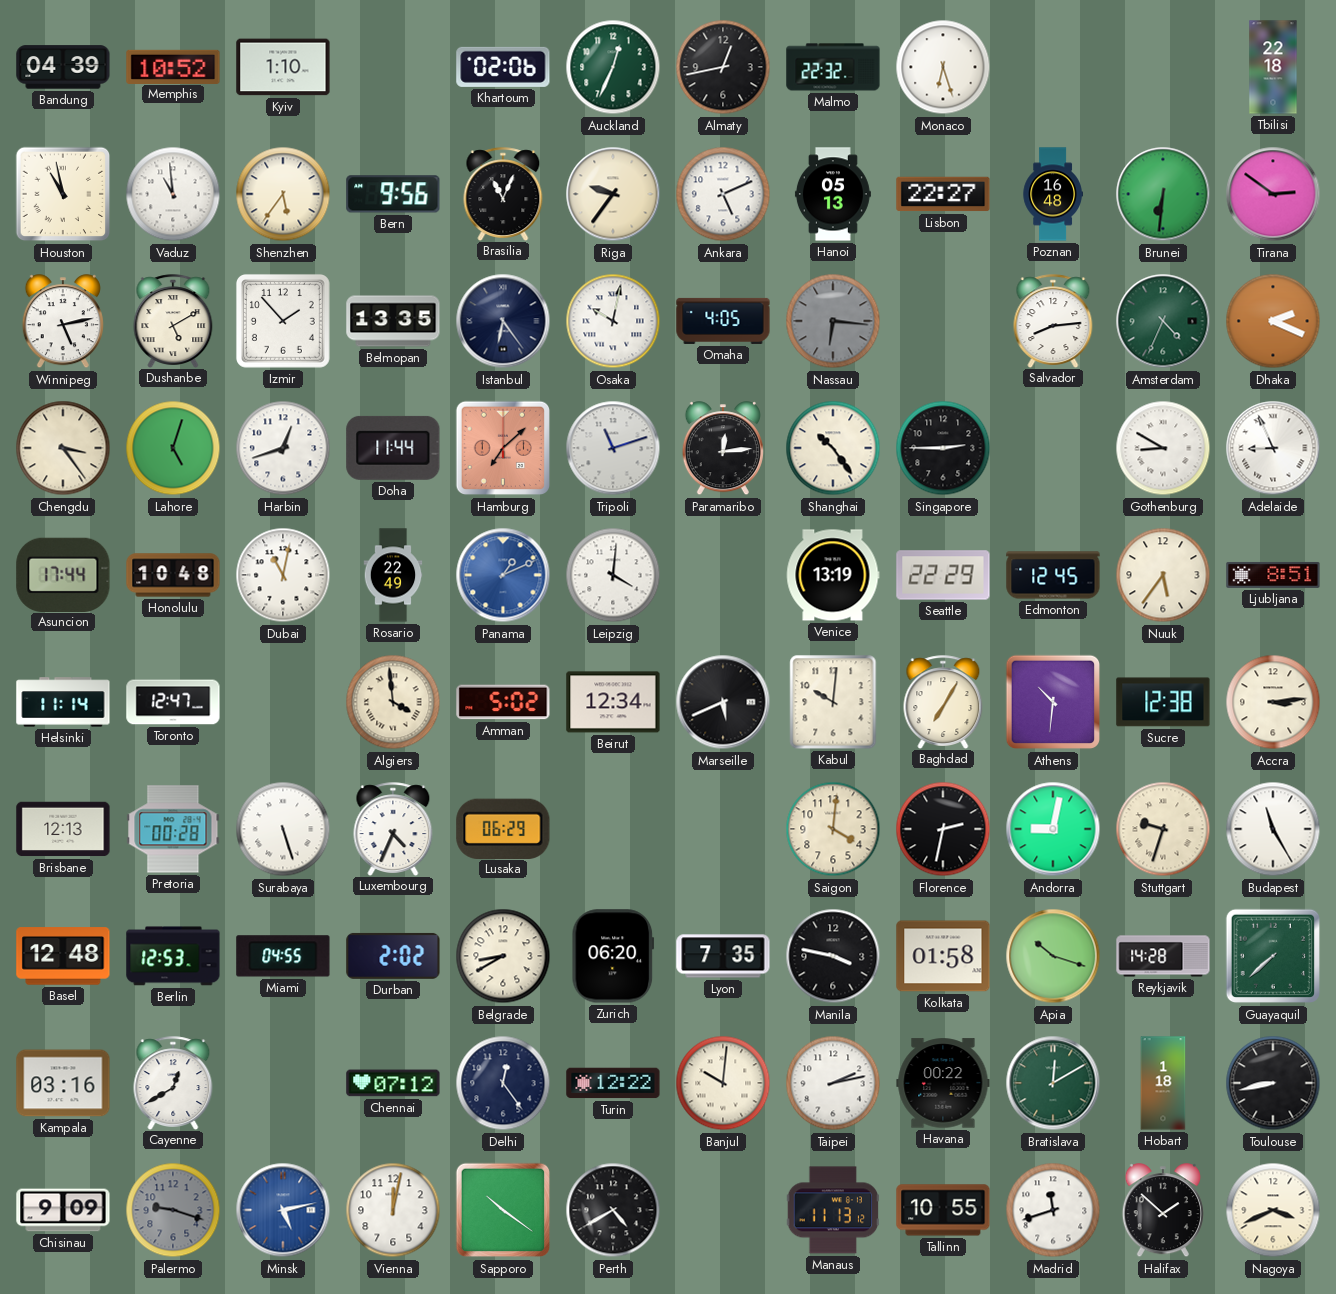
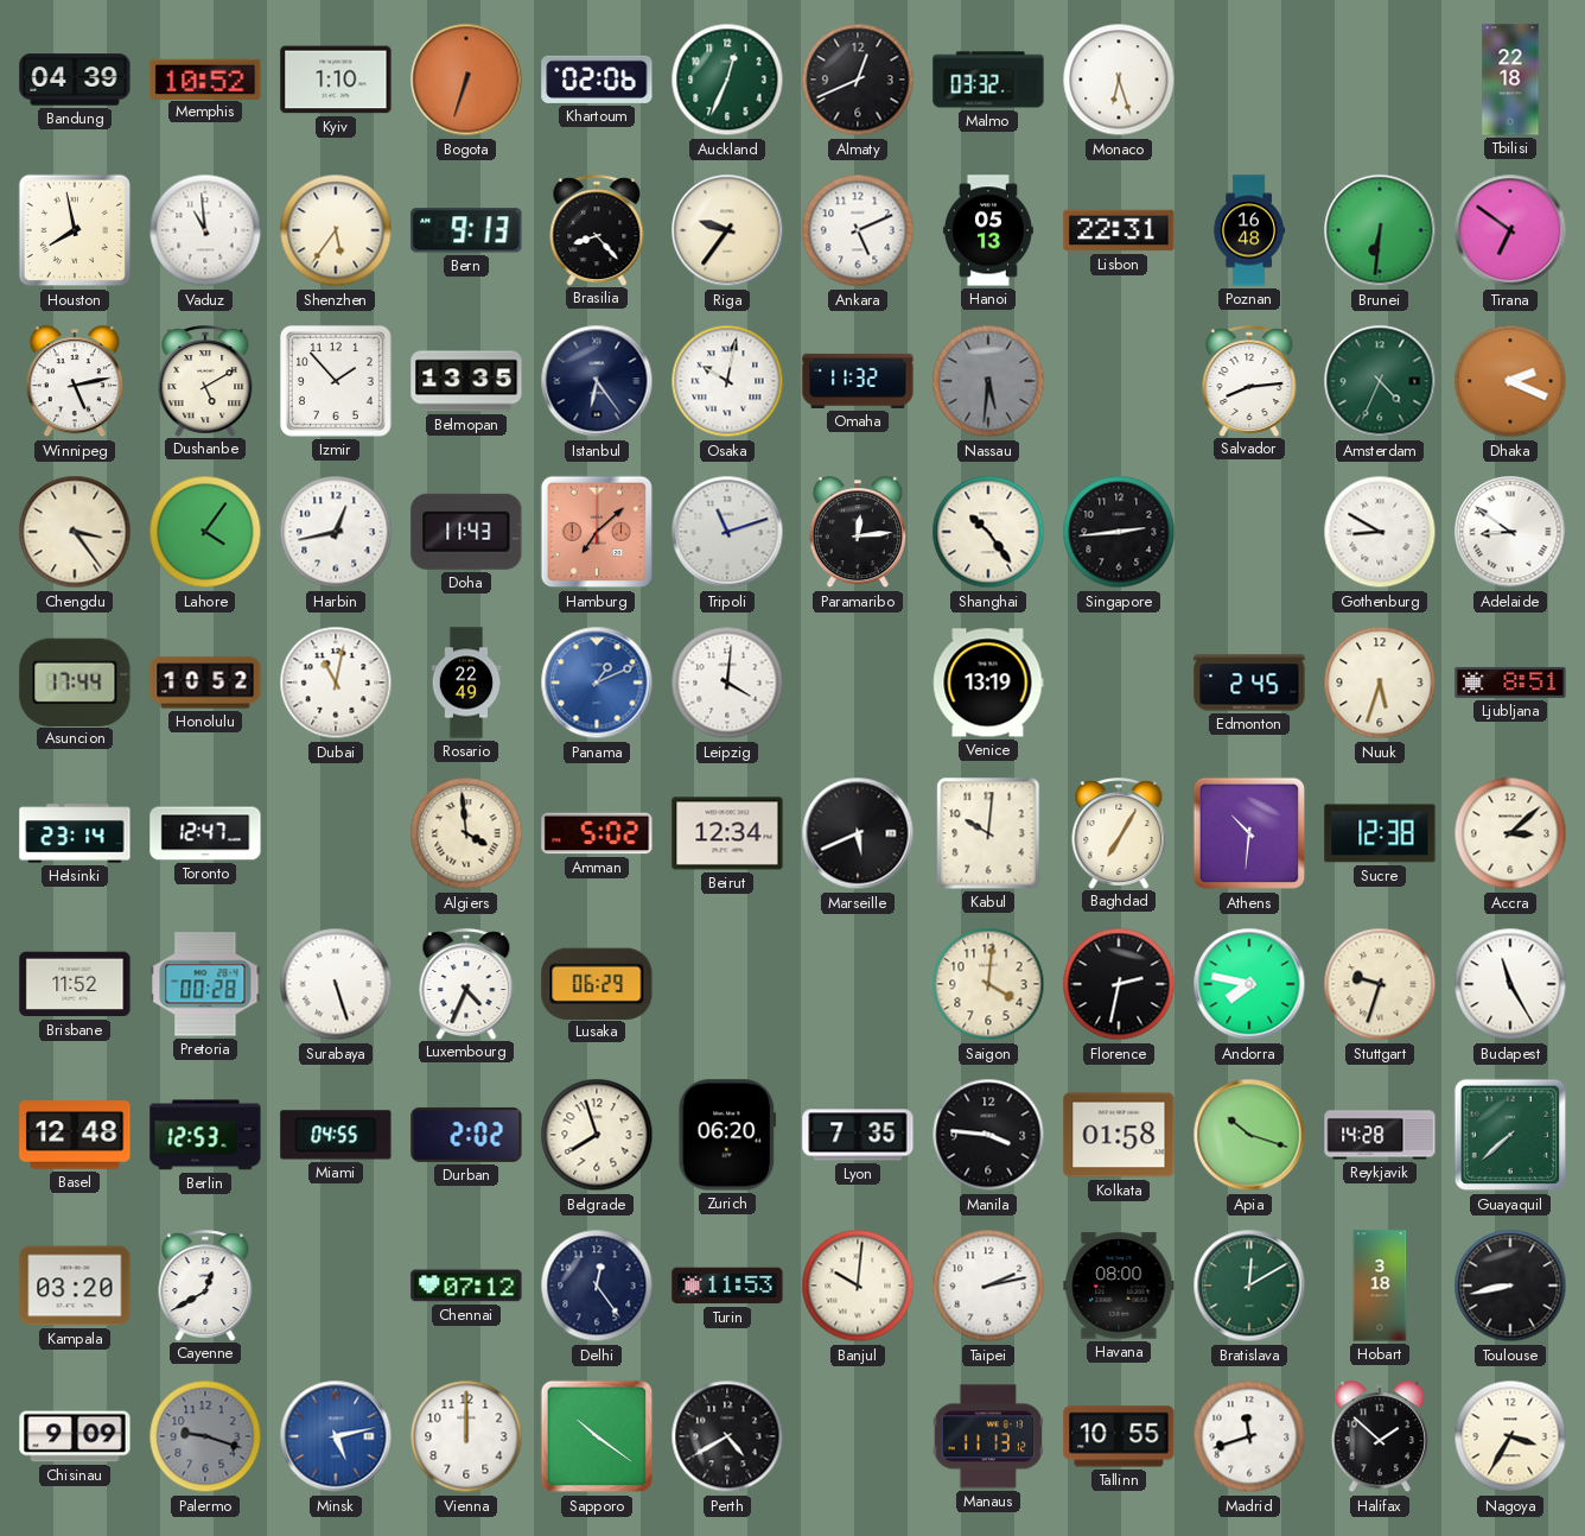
Bogota: none -> 6:33 (466, 80)
Almaty: 12:43 -> 12:41 (858, 80)
Malmo: 22:32 -> 03:32 (988, 80)
Houston: 10:58 -> 7:58 (75, 230)
Bern: 9:56 -> 9:13 (466, 230)
Brasilia: 11:04 -> 8:23 (597, 230)
Lisbon: 22:27 -> 22:31 (1119, 230)
Tirana: 2:51 -> 6:51 (1510, 230)
Omaha: 4:05 -> 11:32 (858, 381)
Nassau: 6:16 -> 5:31 (988, 381)
Lahore: 5:03 -> 4:06 (205, 532)
Harbin: 12:42 -> 12:43 (336, 532)
Doha: 11:44 -> 11:43 (466, 532)
Singapore: 2:45 -> 2:44 (1119, 532)
Adelaide: 8:56 -> 8:51 (1510, 532)
Honolulu: 10:48 -> 10:52 (205, 683)
Seattle: 22:29 -> none (943, 575)
Edmonton: 12:45 -> 2:45 (1249, 683)
Nuuk: 5:36 -> 5:33 (1380, 683)
Helsinki: 11:14 -> 23:14 (75, 833)
Accra: 3:14 -> 3:08 (1510, 833)
Brisbane: 12:13 -> 11:52 (75, 984)
Andorra: 9:02 -> 7:47 (1249, 984)
Belgrade: 8:40 -> 7:57 (597, 1135)
Manila: 3:47 -> 3:46 (988, 1135)
Kampala: 03:16 -> 03:20 (75, 1286)
Turin: 12:22 -> 11:53 (727, 1286)
Havana: 00:22 -> 08:00 (1119, 1286)
Hobart: 1:18 -> 3:18 (1380, 1286)
Vienna: 12:02 -> 12:00 (466, 1436)
Nagoya: 3:41 -> 3:35 (1510, 1436)
